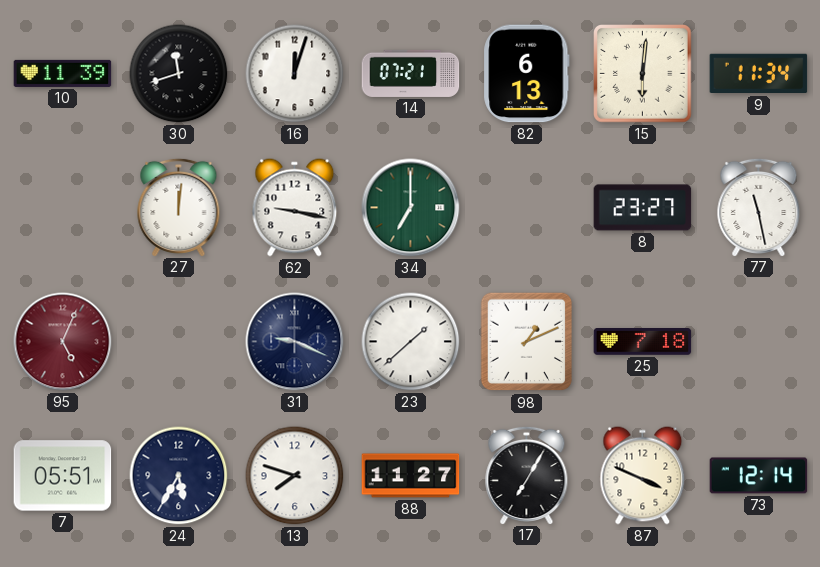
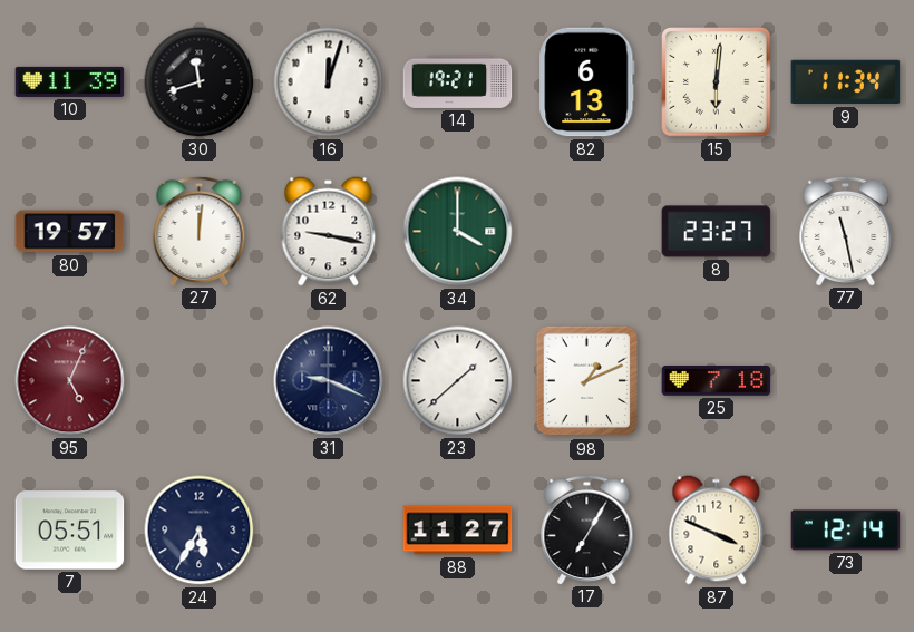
14: 07:21 -> 19:21 (458, 81)
80: none -> 19:57 (70, 232)
34: 7:00 -> 4:00 (458, 232)
13: 7:48 -> none (295, 476)
